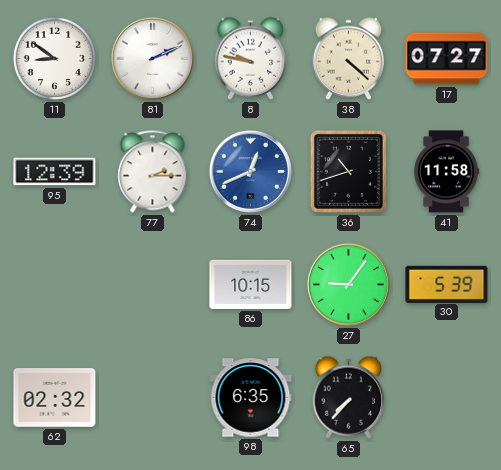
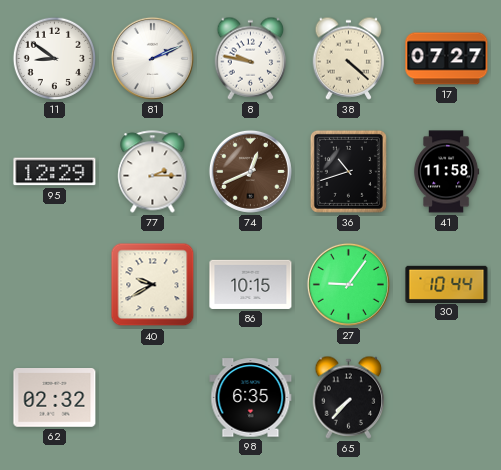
95: 12:39 -> 12:29 (55, 172)
74 dial: blue -> brown (250, 171)
40: none -> 9:40 (153, 285)
30: 5:39 -> 10:44 (447, 284)
